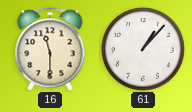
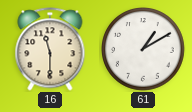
61: 1:07 -> 1:10 (144, 50)
